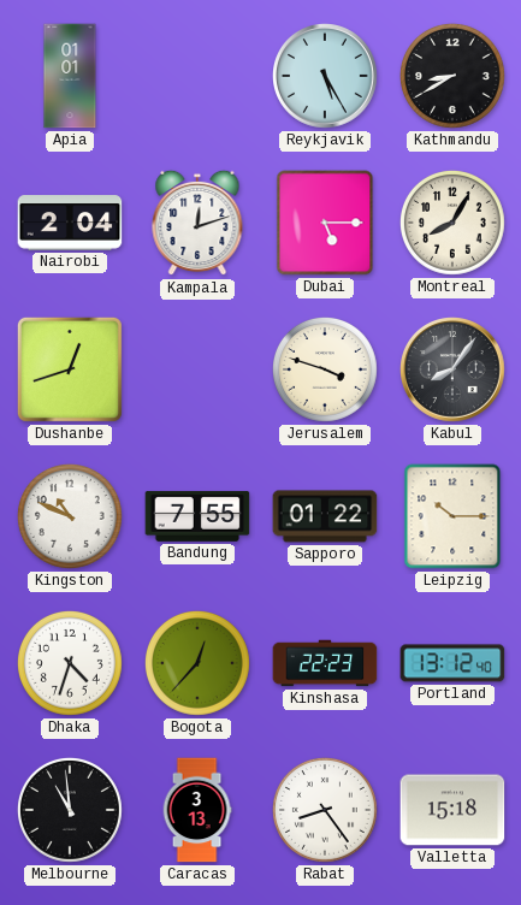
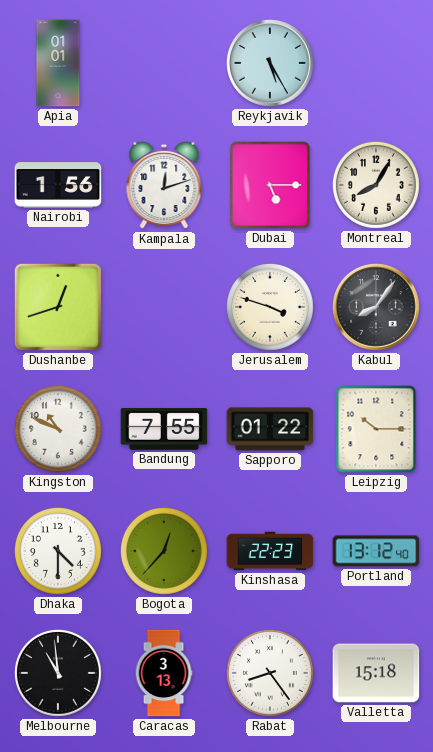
Kathmandu: 8:40 -> none (452, 76)
Nairobi: 2:04 -> 1:56 (58, 185)
Dhaka: 4:33 -> 4:30 (58, 551)
